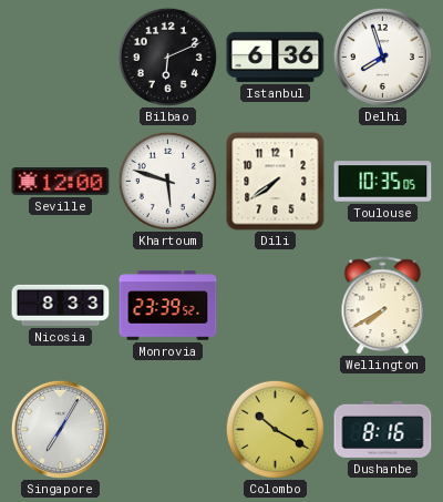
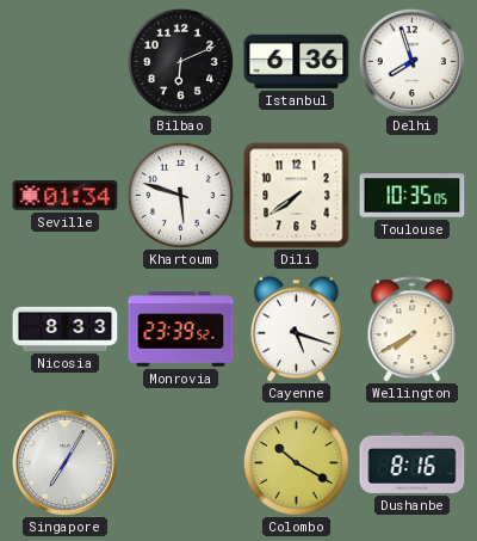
Seville: 12:00 -> 01:34 (66, 196)
Cayenne: none -> 5:18 (296, 330)
